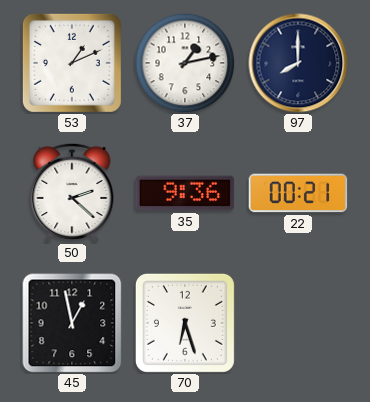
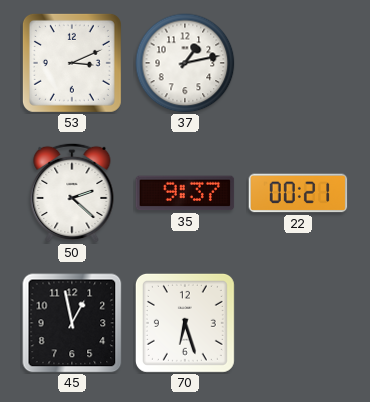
53: 1:11 -> 3:11 (72, 63)
97: 8:00 -> none (298, 63)
35: 9:36 -> 9:37 (185, 193)
